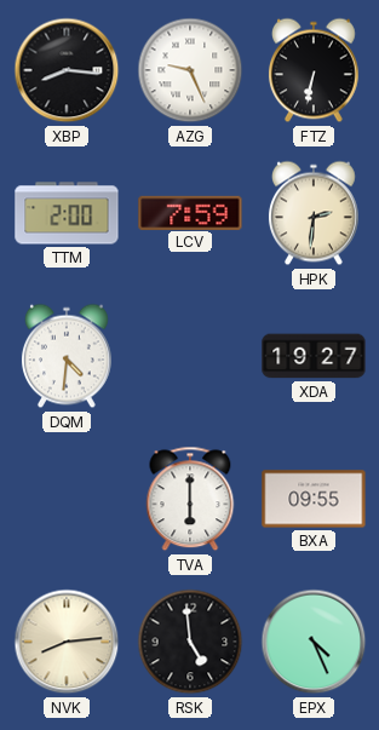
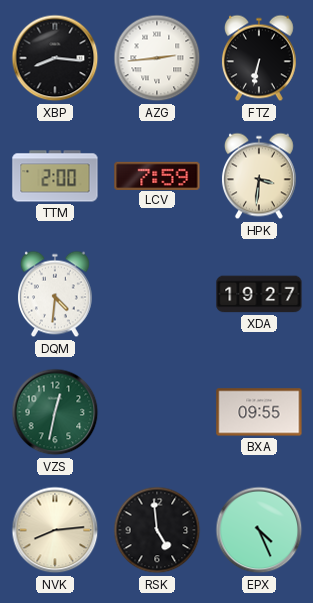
AZG: 9:26 -> 2:44 (157, 58)
HPK: 2:31 -> 3:31 (259, 176)
VZS: none -> 12:32 (55, 412)
TVA: 6:00 -> none (190, 499)
